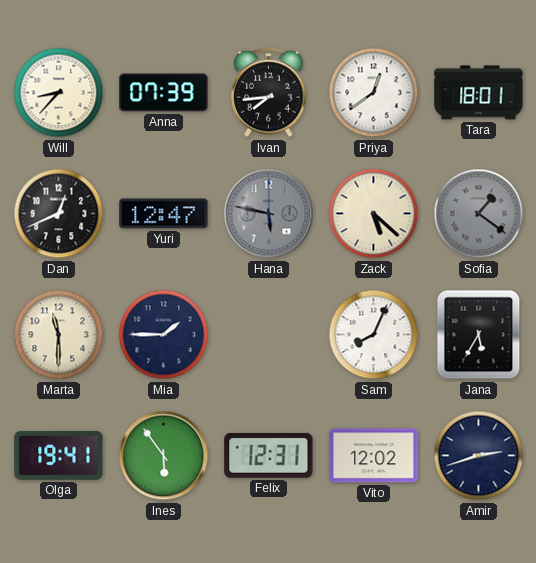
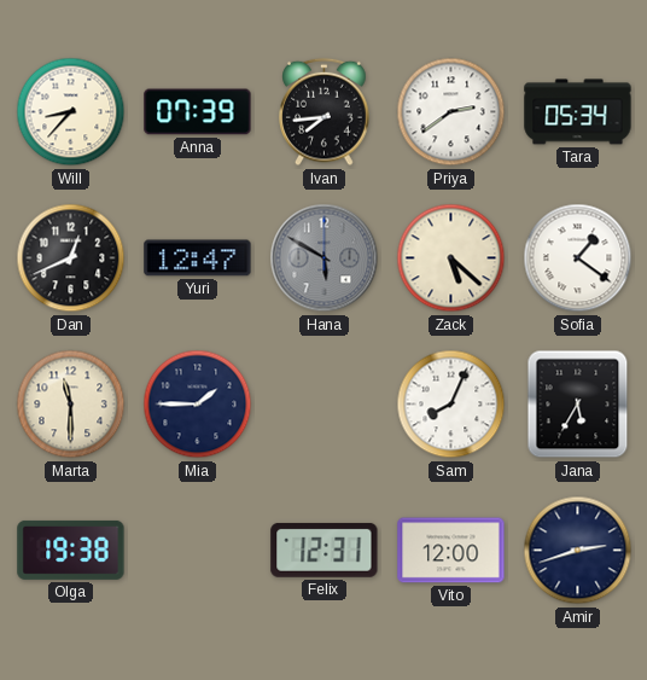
Priya: 12:39 -> 2:39 (451, 112)
Tara: 18:01 -> 05:34 (578, 112)
Hana: 5:47 -> 5:50 (325, 258)
Sofia dial: grey -> white (578, 258)
Olga: 19:41 -> 19:38 (71, 550)
Ines: 5:54 -> none (164, 456)
Vito: 12:02 -> 12:00 (451, 551)
